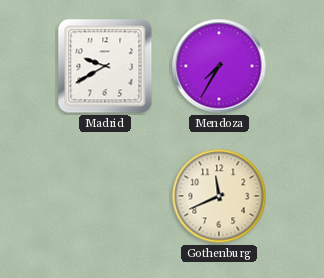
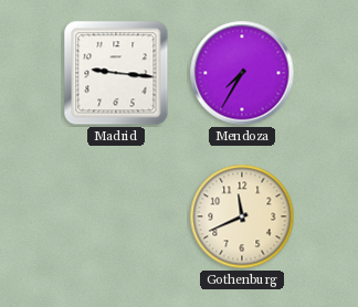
Madrid: 9:40 -> 9:16 (116, 73)
